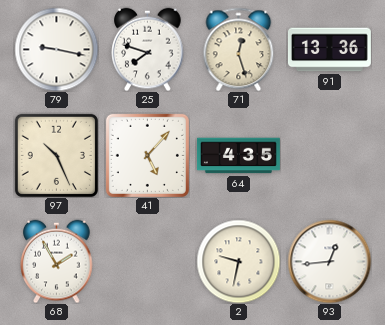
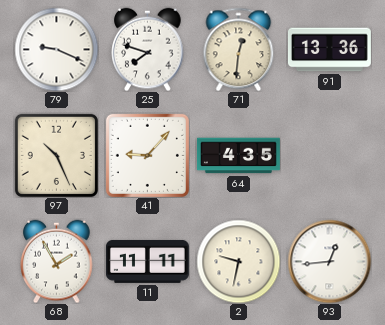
79: 9:17 -> 9:19 (56, 49)
71: 12:27 -> 12:31 (239, 49)
41: 5:07 -> 9:07 (147, 155)
11: none -> 11:11 (147, 262)
